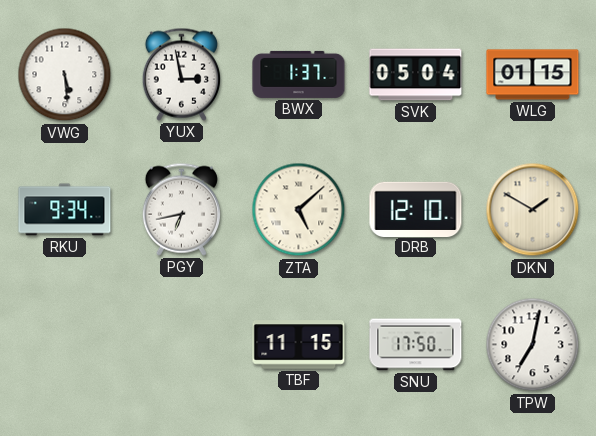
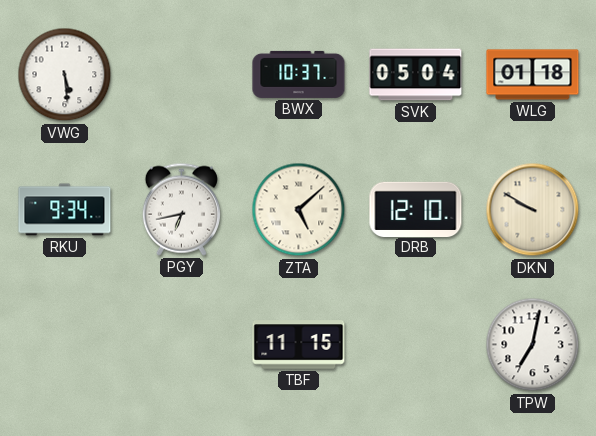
YUX: 2:58 -> none (181, 74)
BWX: 1:37 -> 10:37 (299, 74)
WLG: 01:15 -> 01:18 (533, 75)
DKN: 1:50 -> 9:50 (533, 210)
SNU: 17:50 -> none (416, 345)
